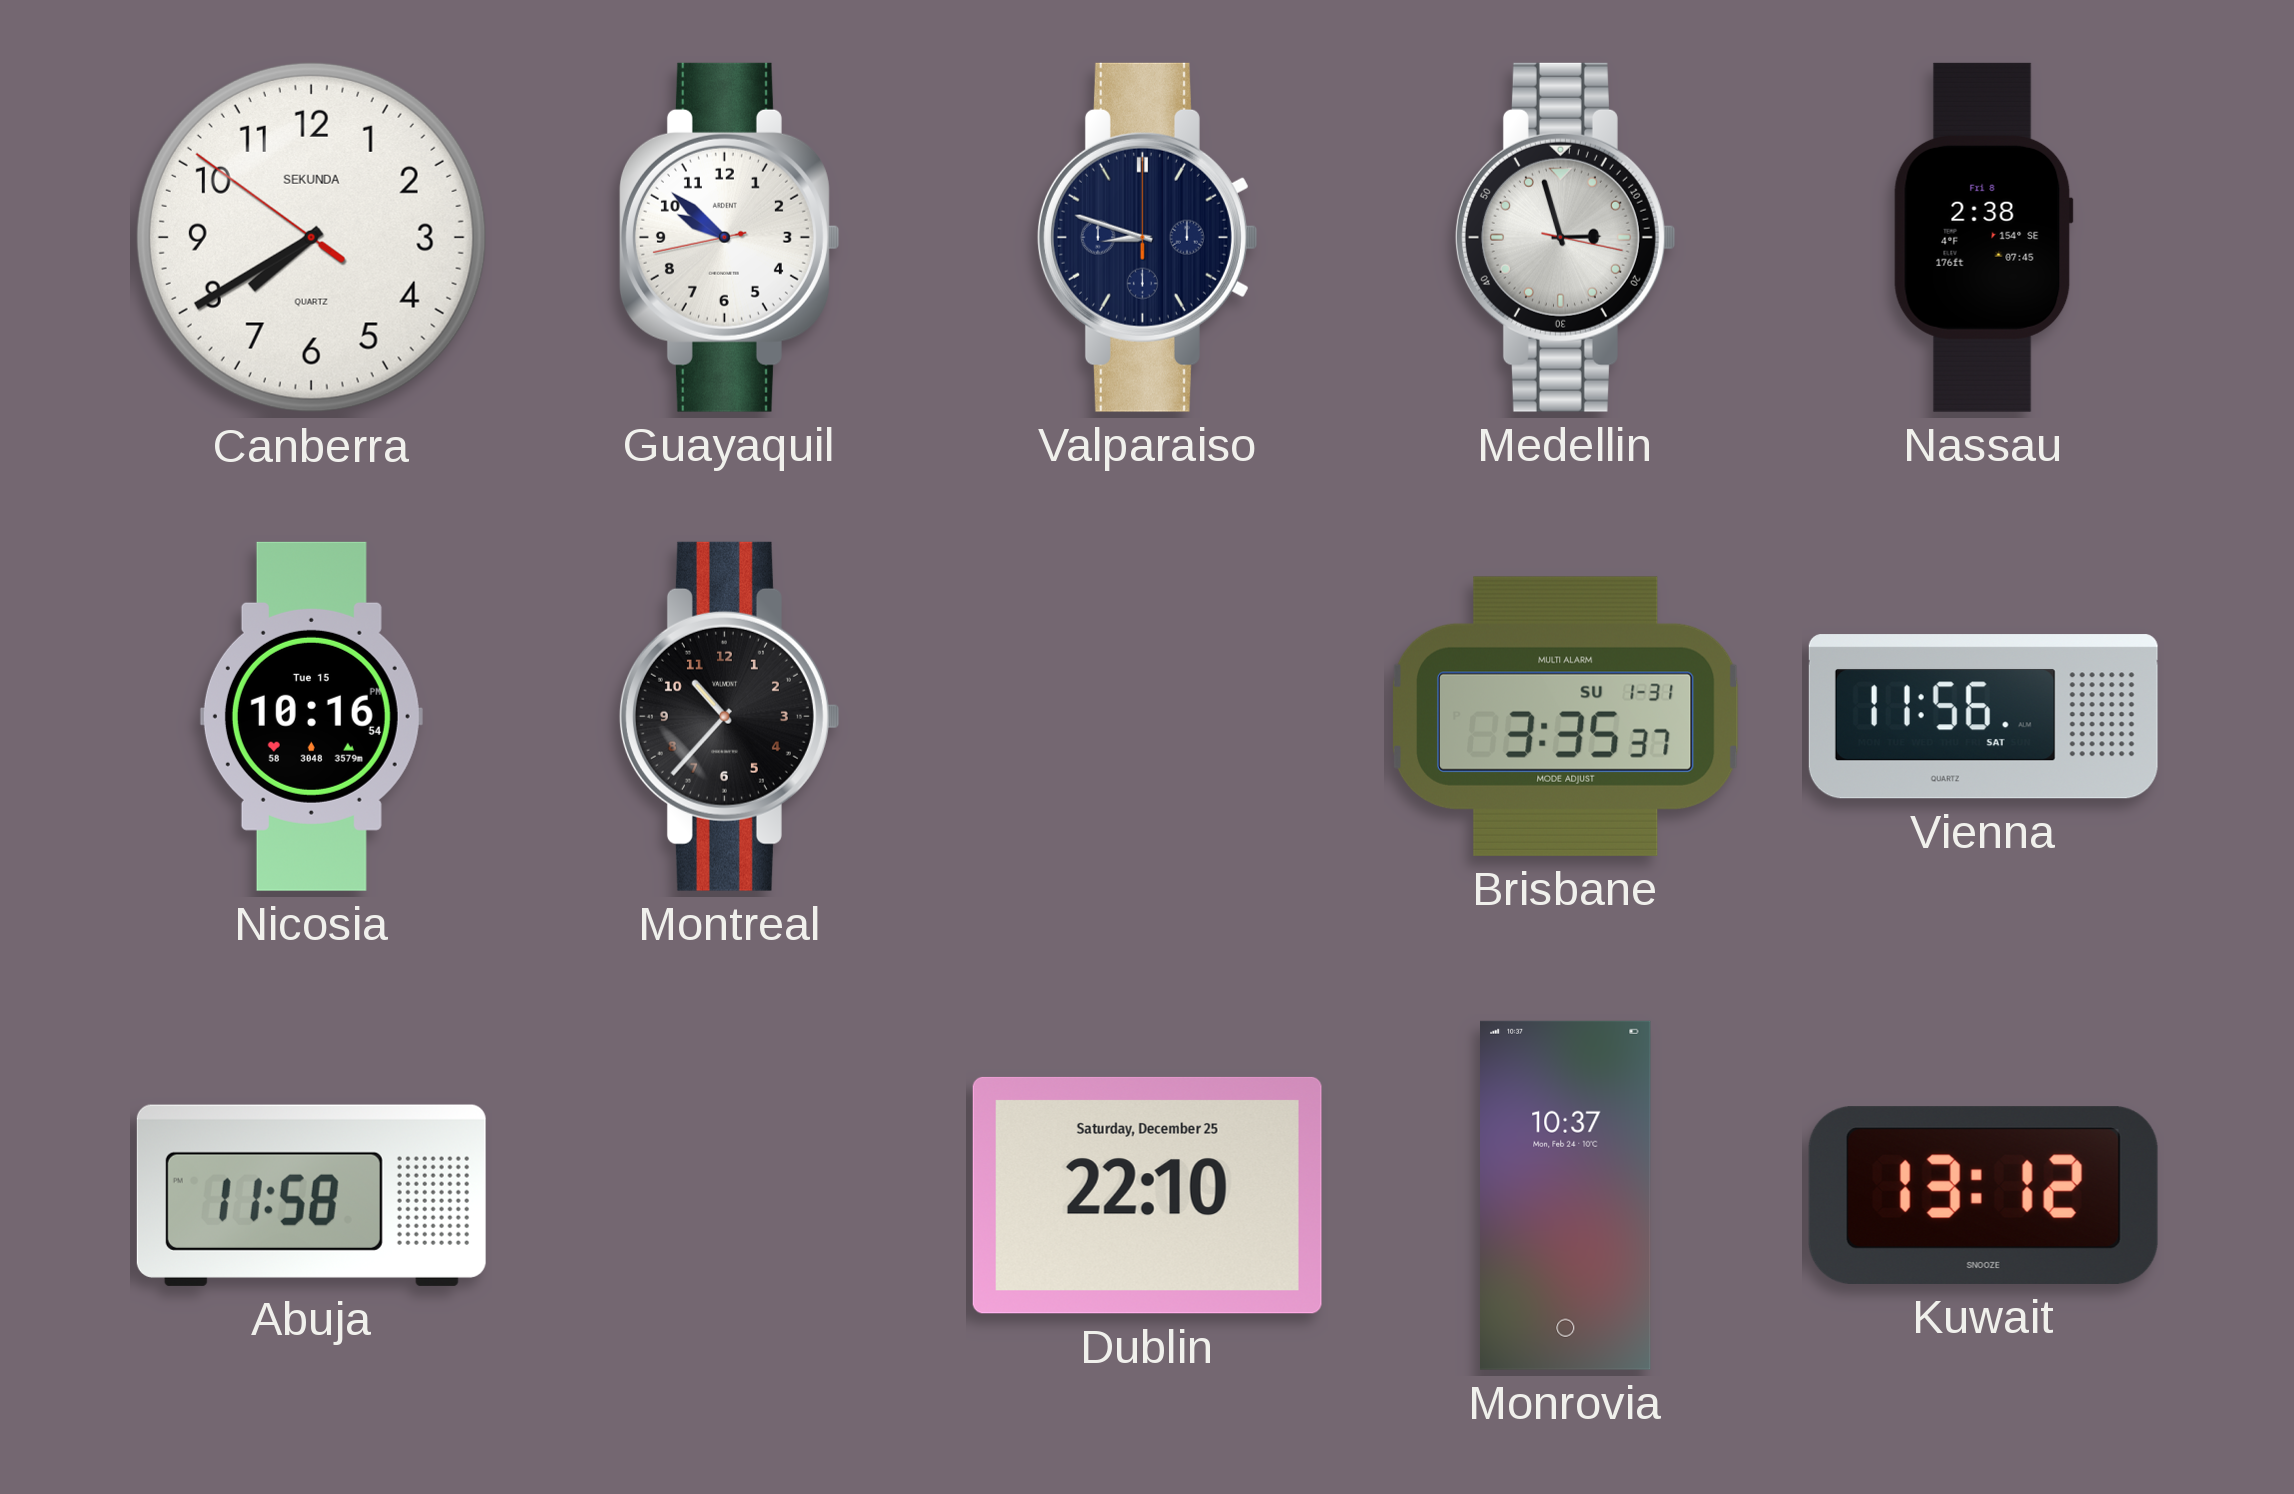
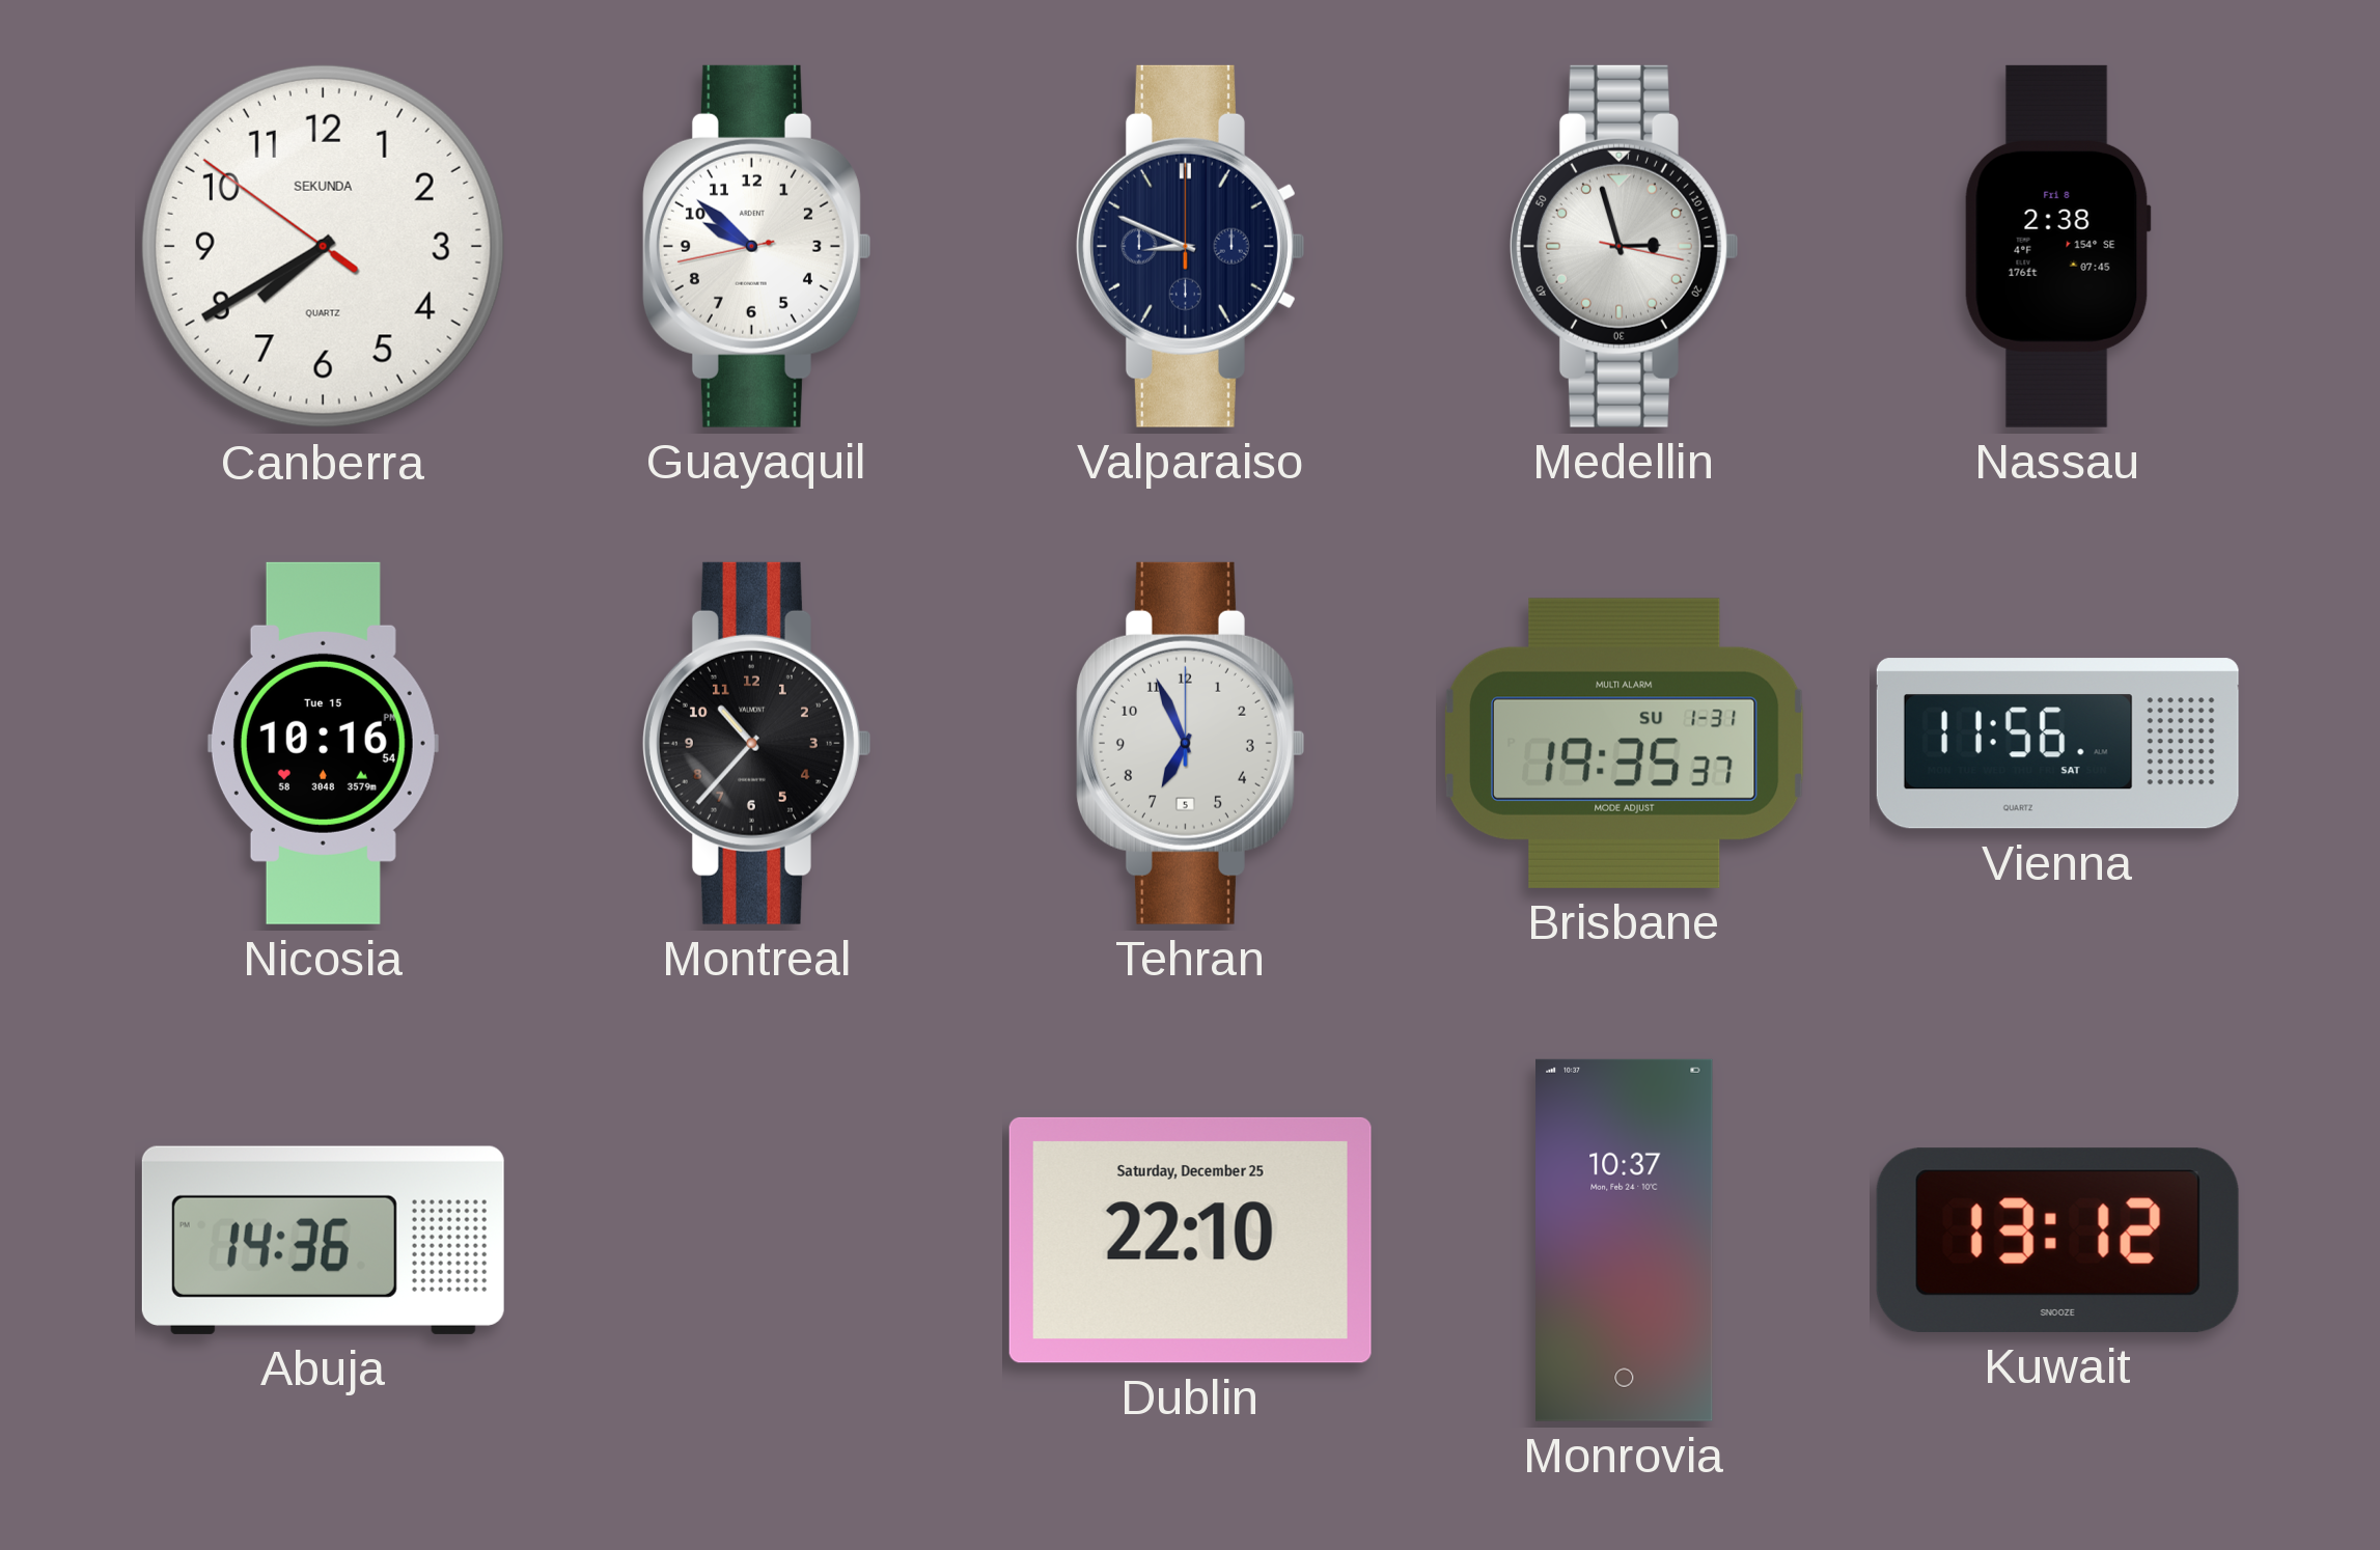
Valparaiso: 8:48 -> 8:49 (1190, 246)
Tehran: none -> 6:56 (1190, 743)
Brisbane: 3:35 -> 19:35 (1624, 743)
Abuja: 11:58 -> 14:36 (323, 1240)
